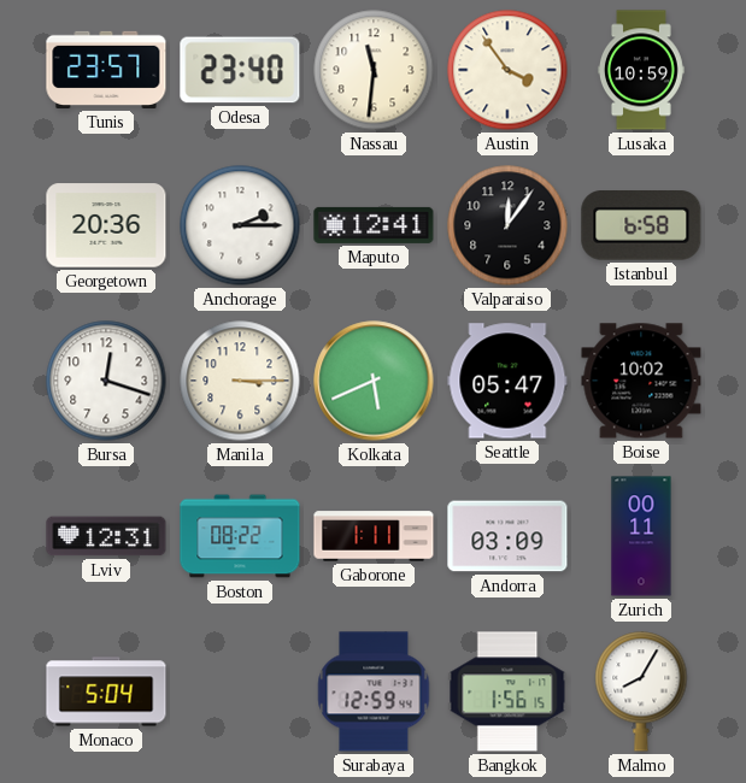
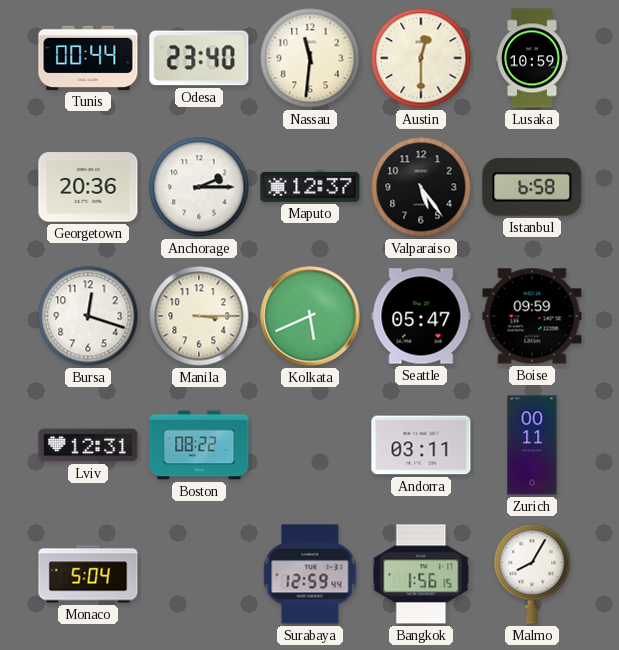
Tunis: 23:57 -> 00:44 (88, 58)
Austin: 3:54 -> 12:30 (421, 58)
Maputo: 12:41 -> 12:37 (310, 187)
Valparaiso: 12:06 -> 5:24 (421, 187)
Boise: 10:02 -> 09:59 (532, 316)
Gaborone: 1:11 -> none (374, 536)
Andorra: 03:09 -> 03:11 (421, 445)
